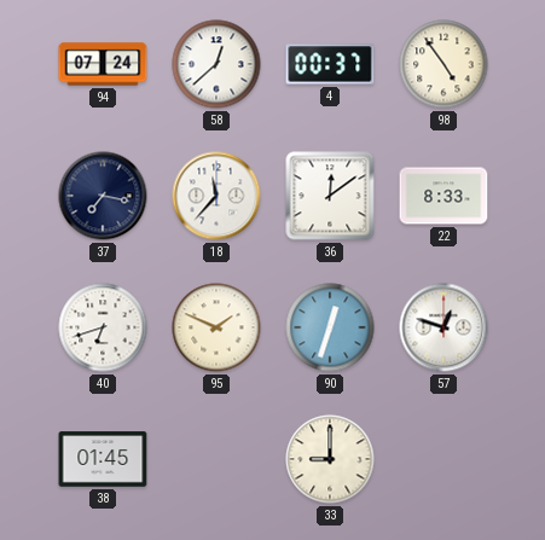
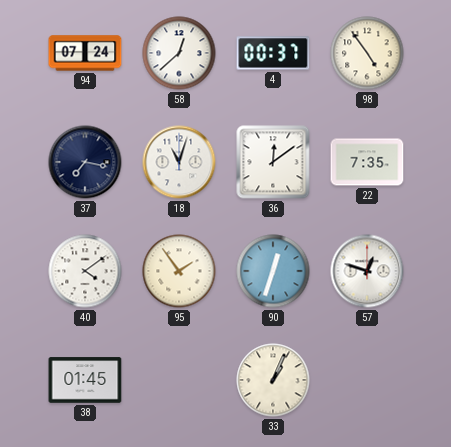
18: 11:37 -> 11:03 (179, 162)
22: 8:33 -> 7:35 (367, 162)
40: 6:42 -> 4:09 (85, 271)
95: 1:49 -> 1:54 (179, 271)
33: 9:00 -> 1:04 (273, 380)
